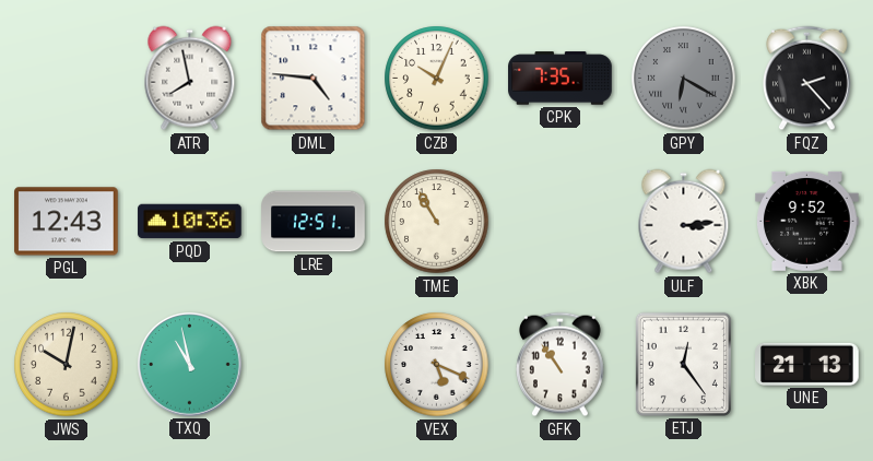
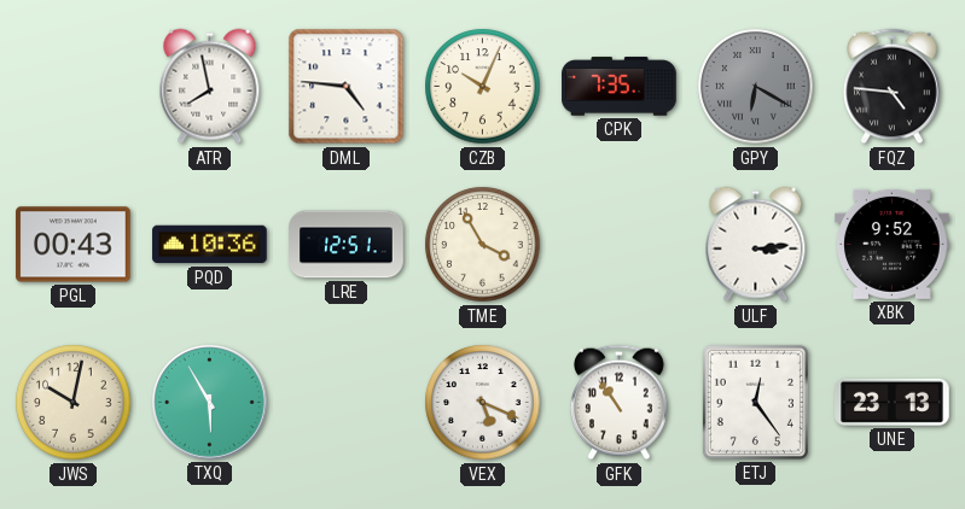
FQZ: 2:23 -> 4:46 (893, 87)
PGL: 12:43 -> 00:43 (74, 245)
TME: 10:55 -> 3:55 (483, 245)
TXQ: 10:58 -> 5:55 (210, 403)
UNE: 21:13 -> 23:13 (893, 402)
